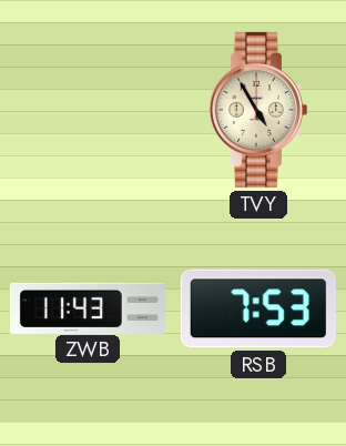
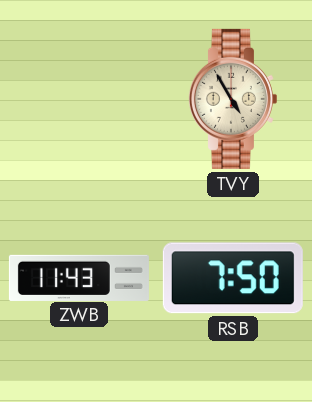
RSB: 7:53 -> 7:50 (233, 278)
